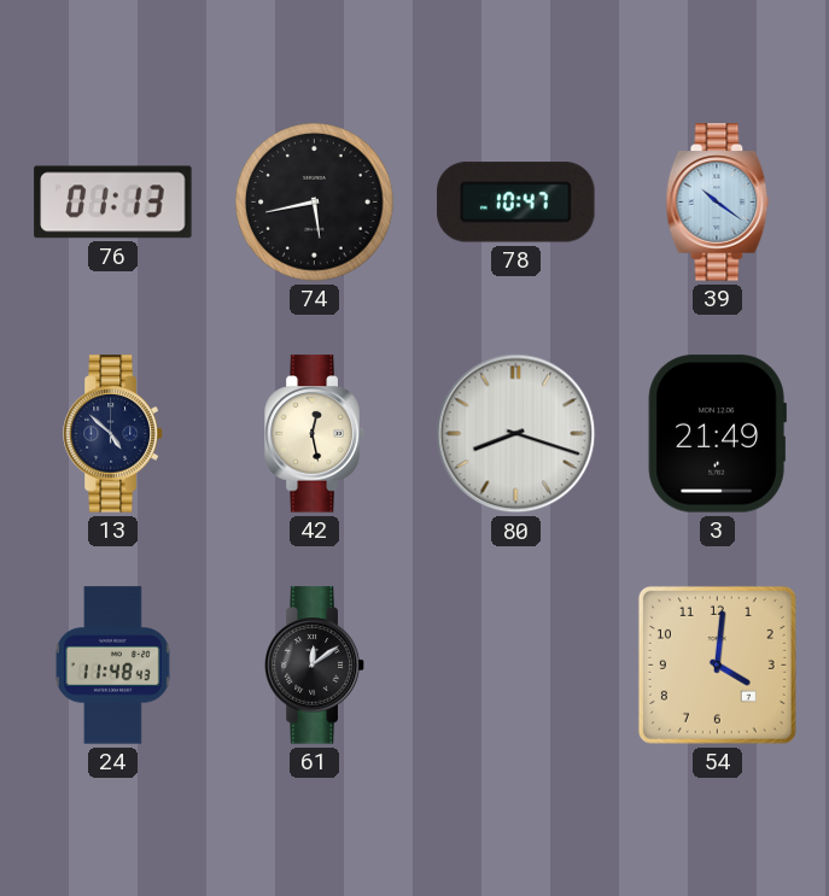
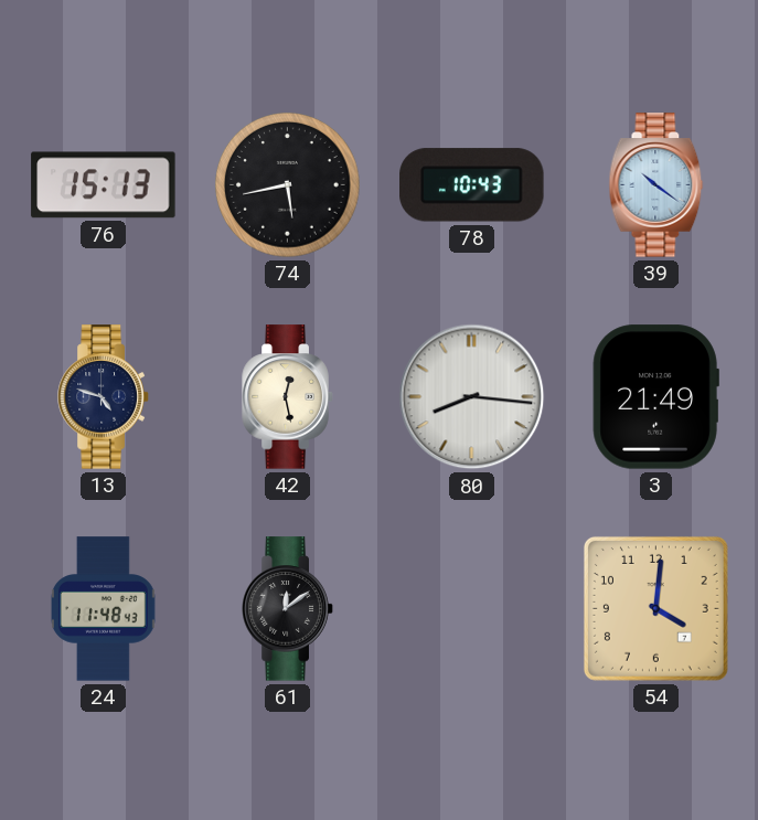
76: 01:13 -> 15:13 (104, 185)
78: 10:47 -> 10:43 (472, 185)
13: 4:52 -> 4:48 (104, 397)
80: 8:18 -> 8:16 (472, 397)
